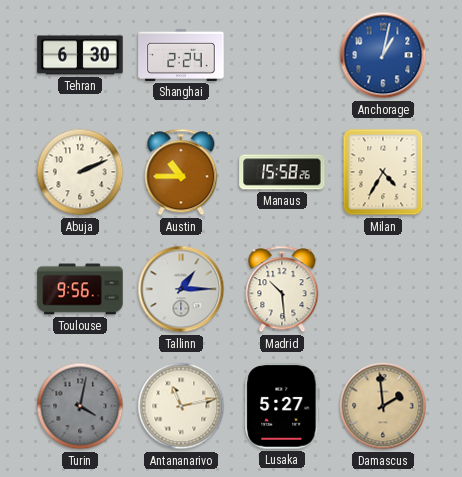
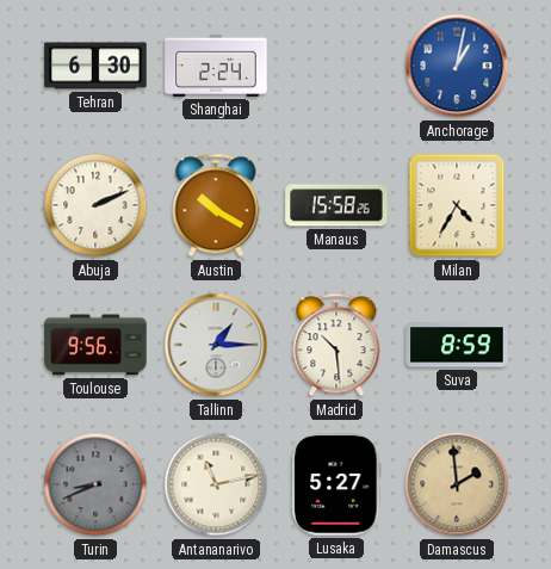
Austin: 10:45 -> 10:20 (216, 205)
Suva: none -> 8:59 (457, 345)
Turin: 4:02 -> 8:41 (95, 484)
